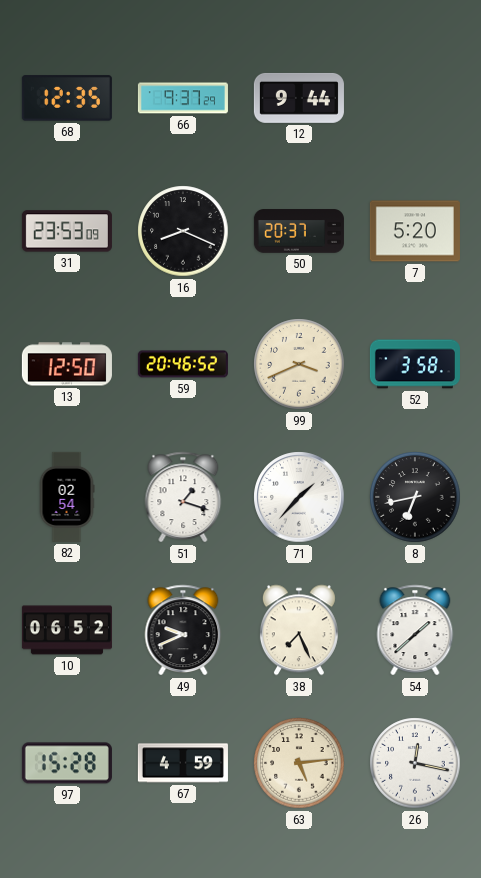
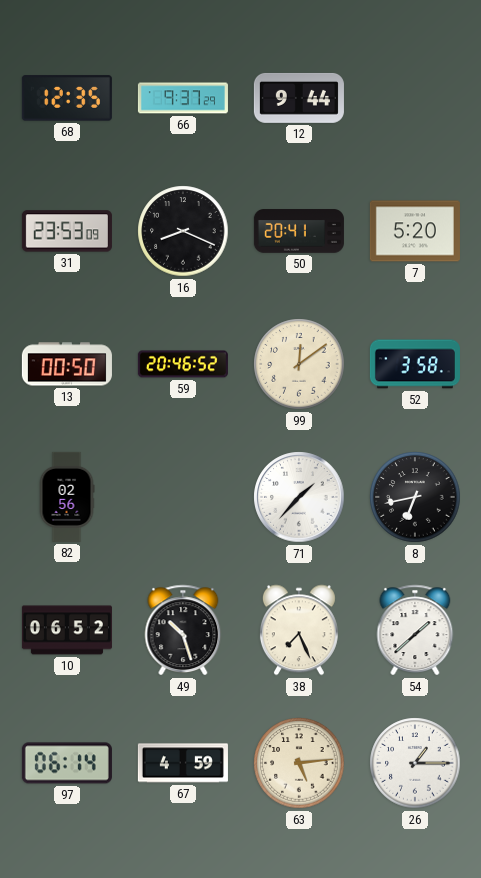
50: 20:37 -> 20:41 (299, 231)
13: 12:50 -> 00:50 (67, 364)
99: 3:41 -> 12:09 (299, 364)
82: 02:54 -> 02:56 (67, 497)
51: 1:18 -> none (183, 497)
49: 9:41 -> 10:27 (183, 630)
97: 15:28 -> 06:14 (67, 763)
26: 12:17 -> 1:15 (415, 763)
